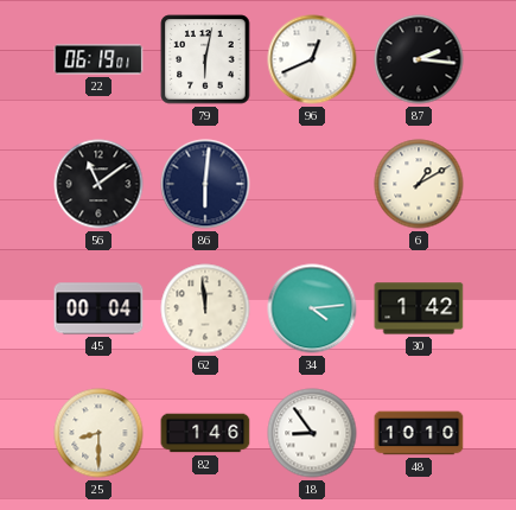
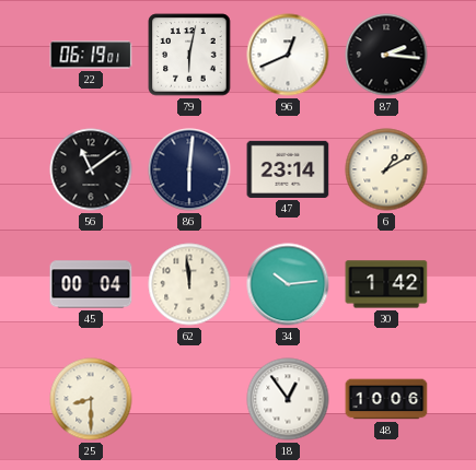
47: none -> 23:14 (288, 169)
34: 4:14 -> 10:14 (288, 284)
82: 1:46 -> none (205, 433)
18: 8:54 -> 12:54 (288, 399)
48: 10:10 -> 10:06 (386, 399)
